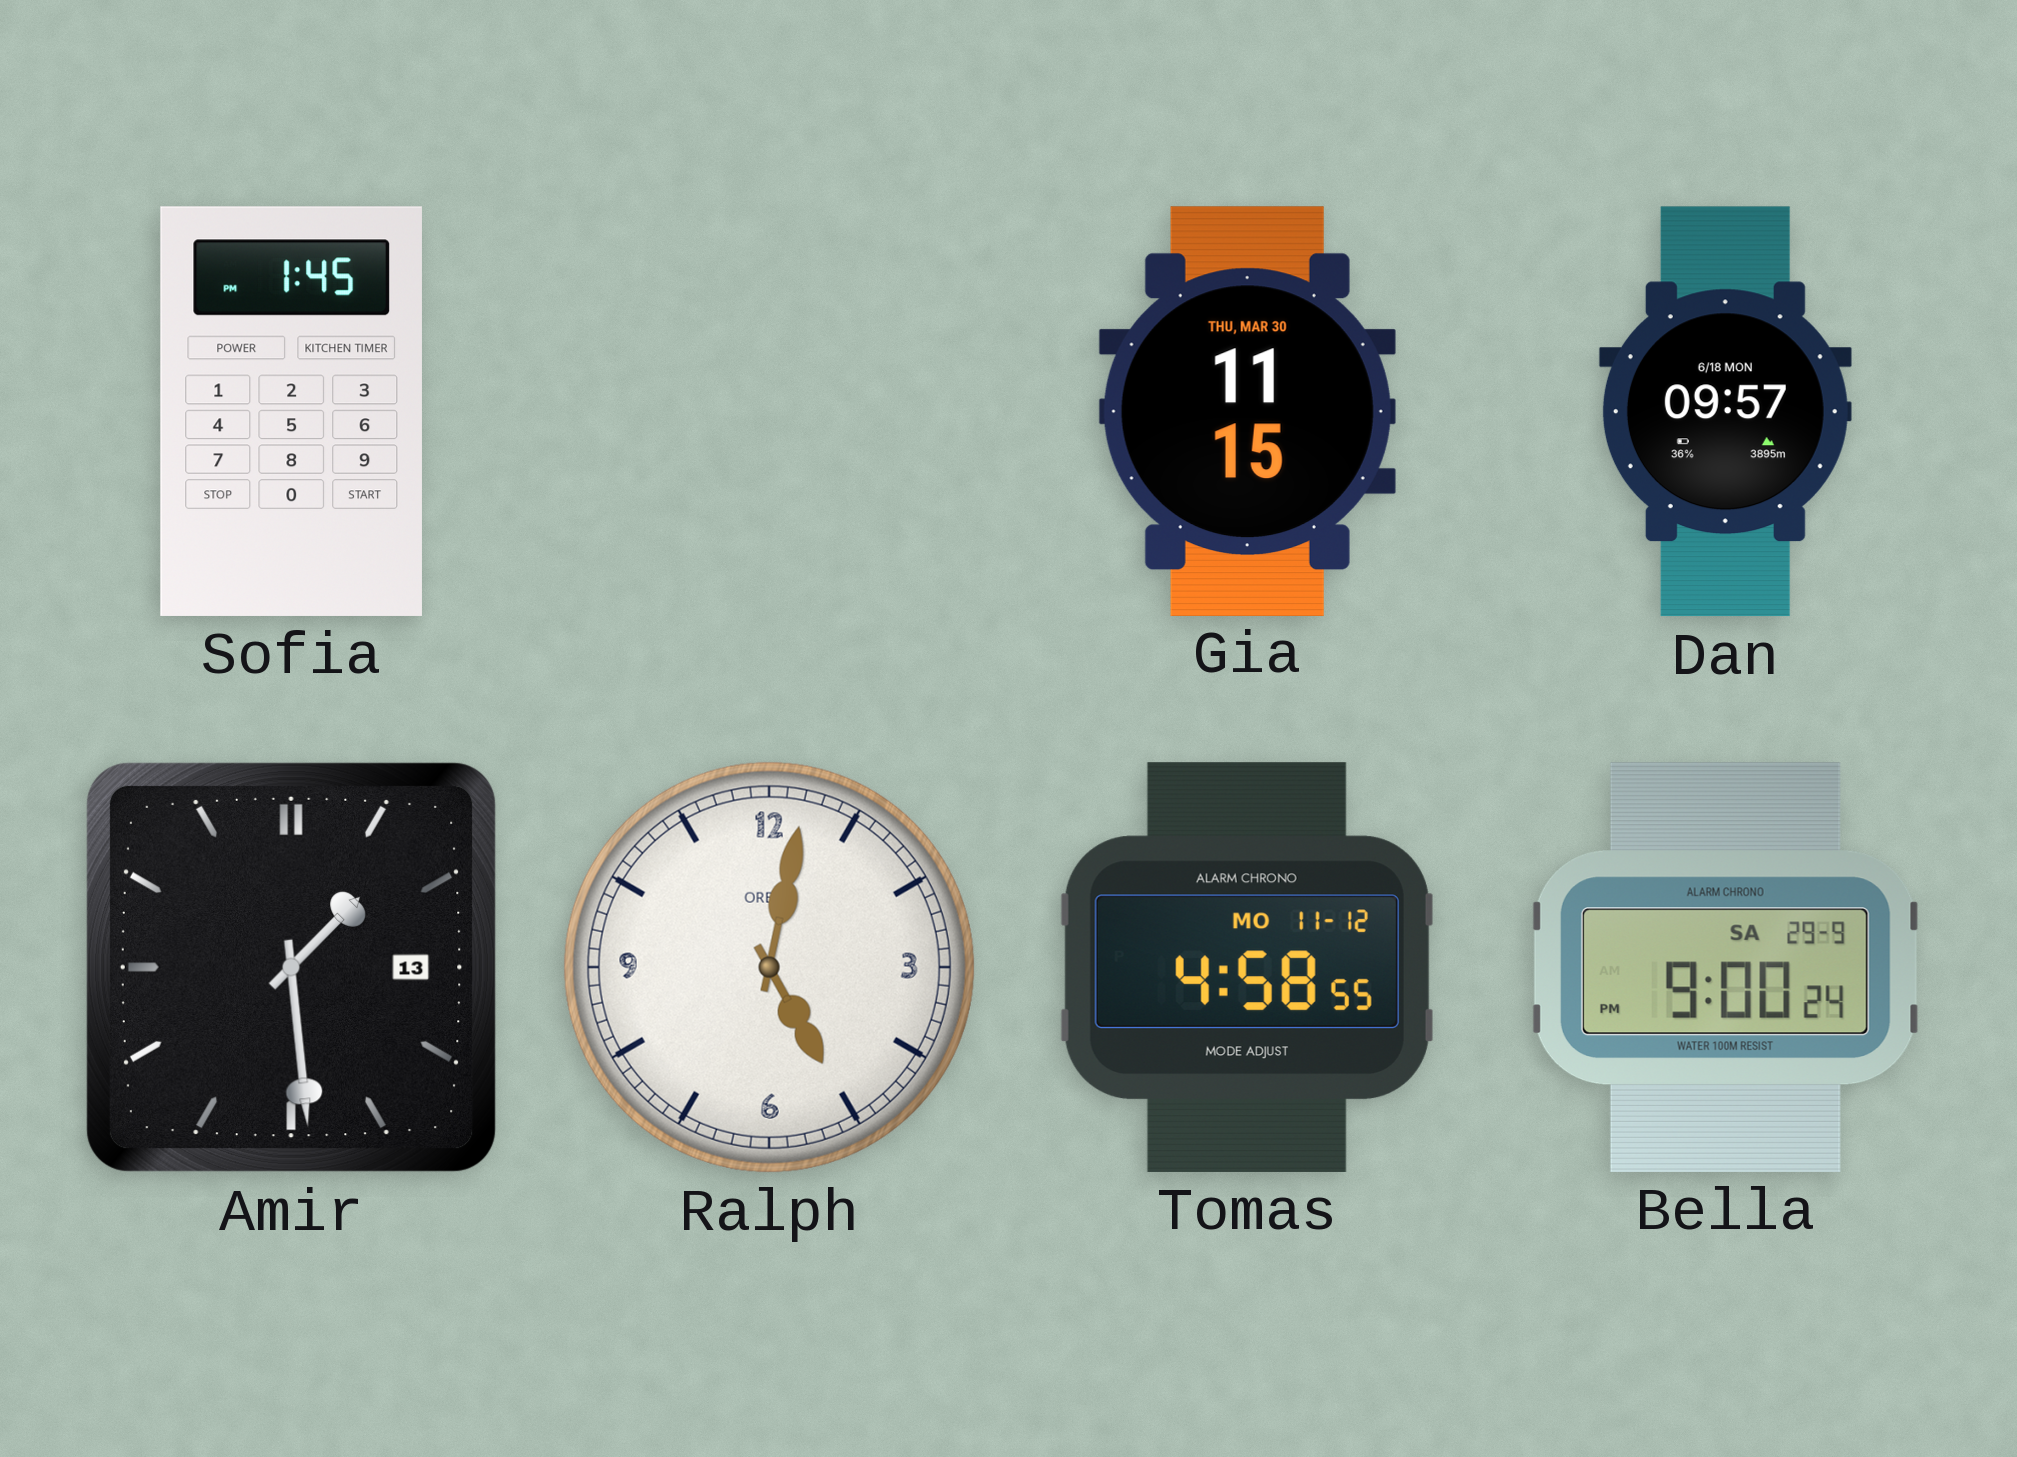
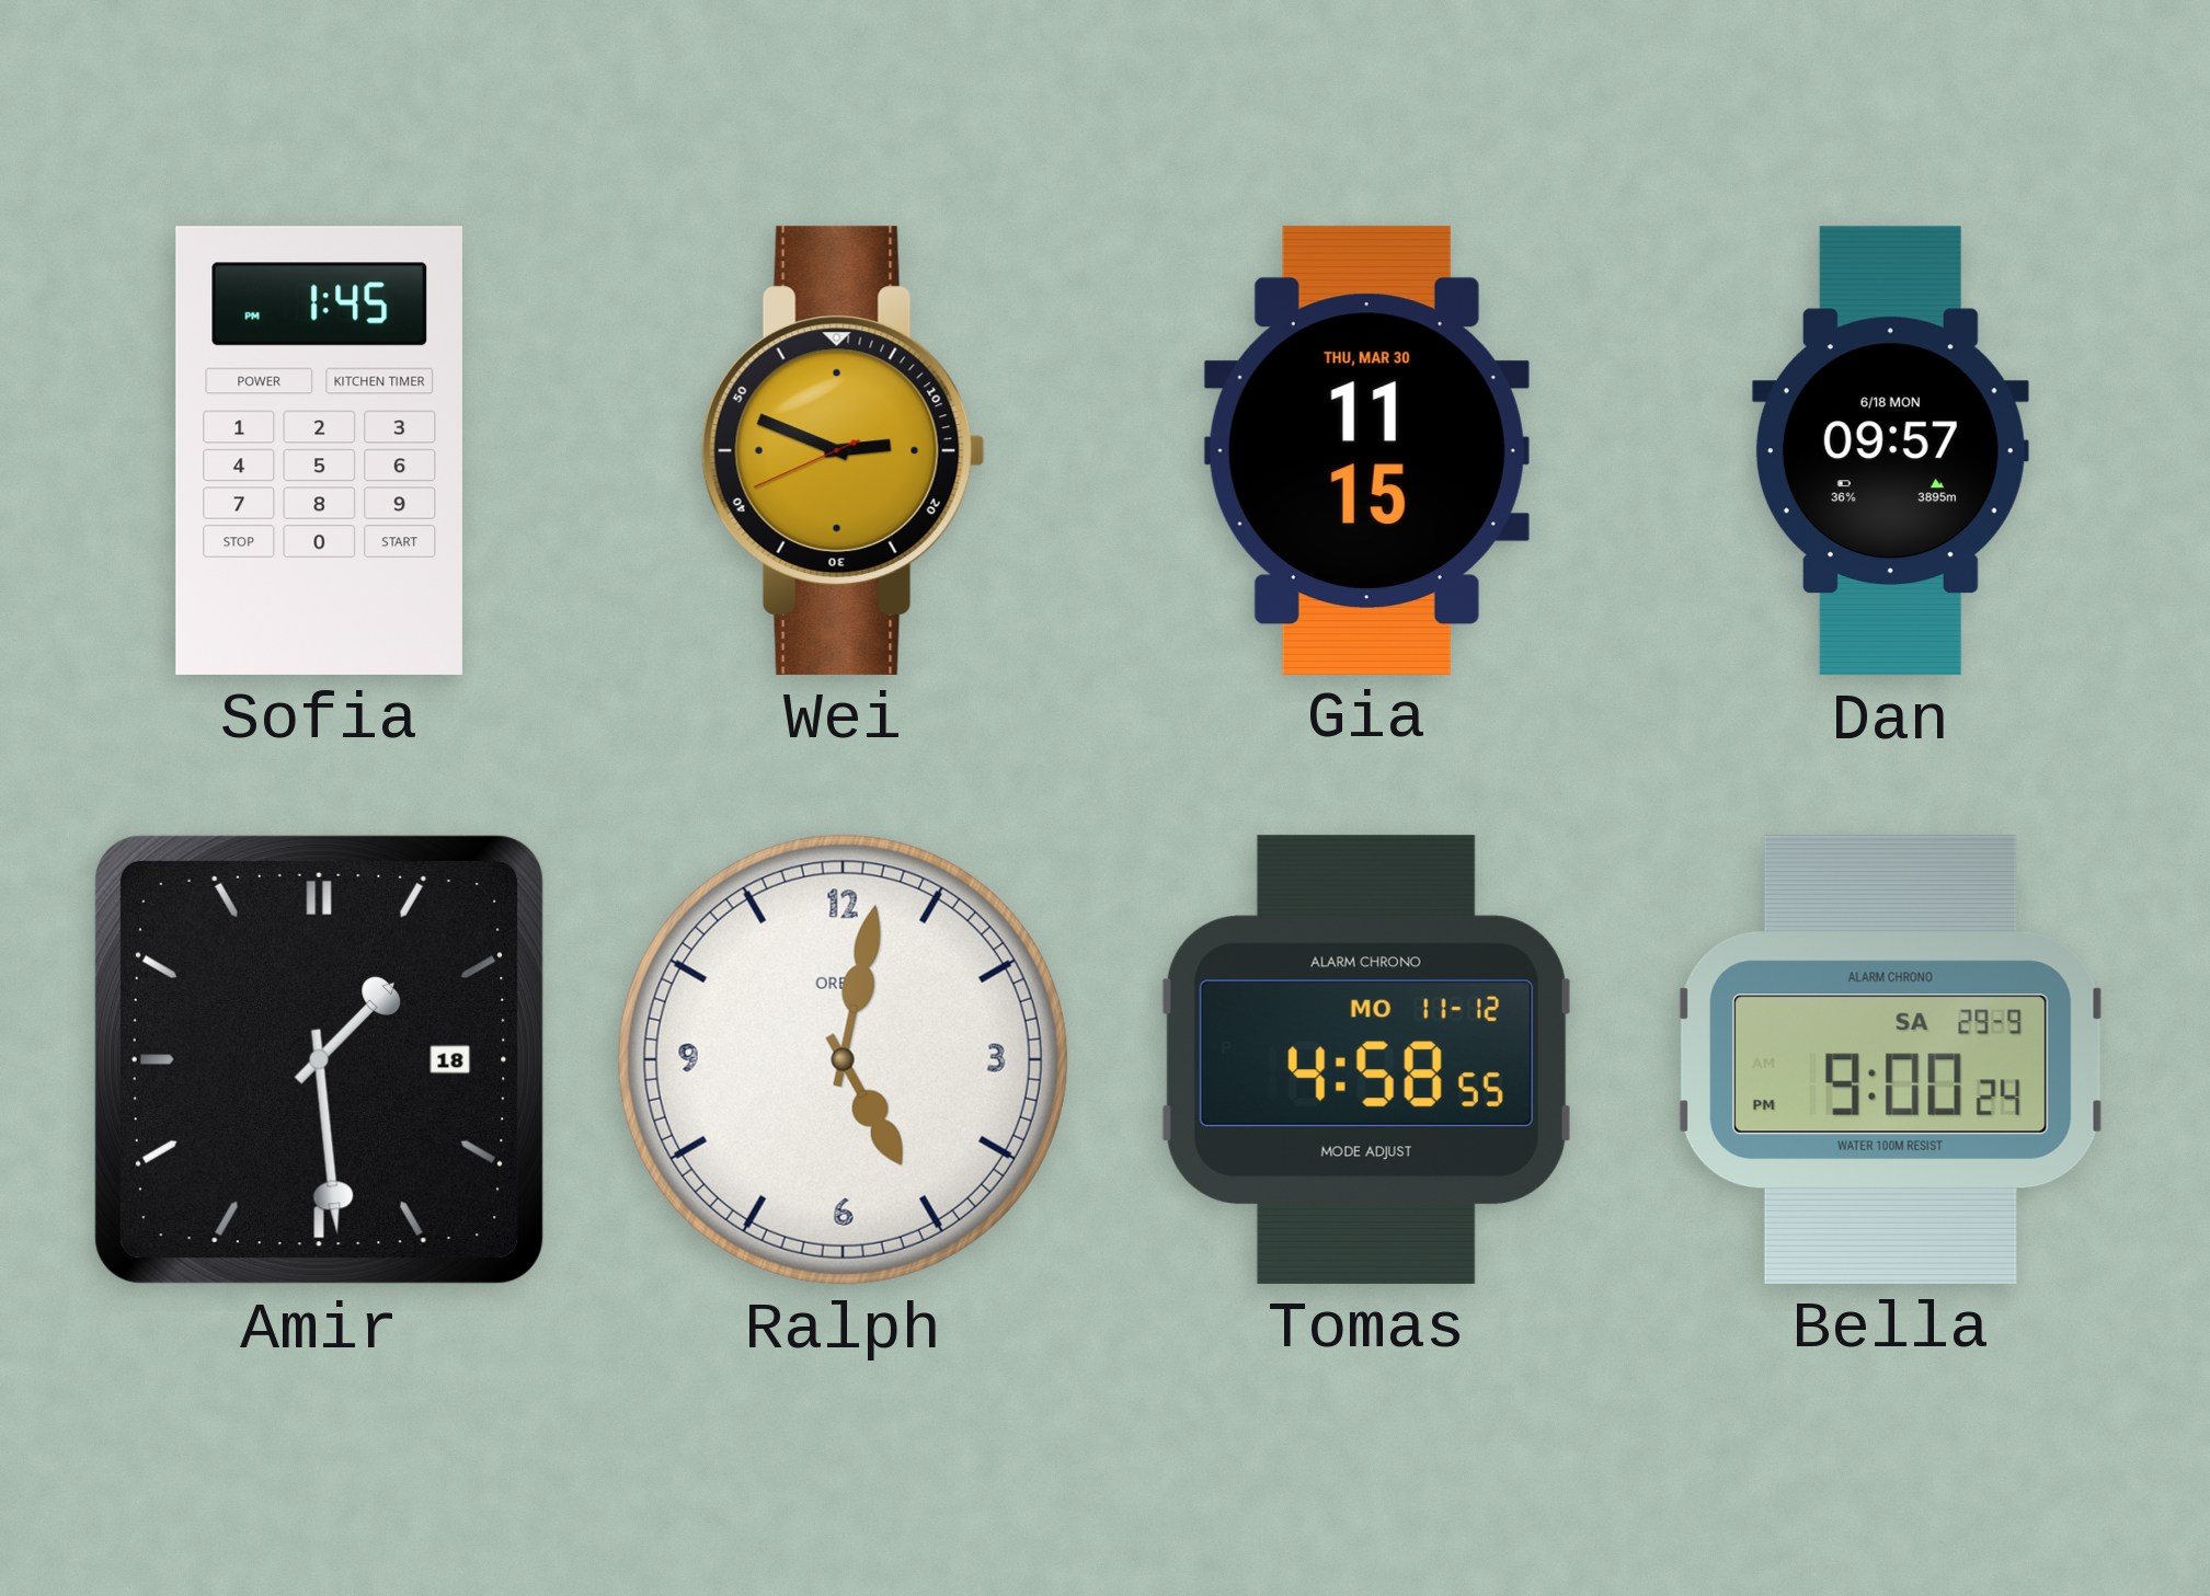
Wei: none -> 2:48 (843, 450)
Amir date: 13 -> 18 (319, 1059)
